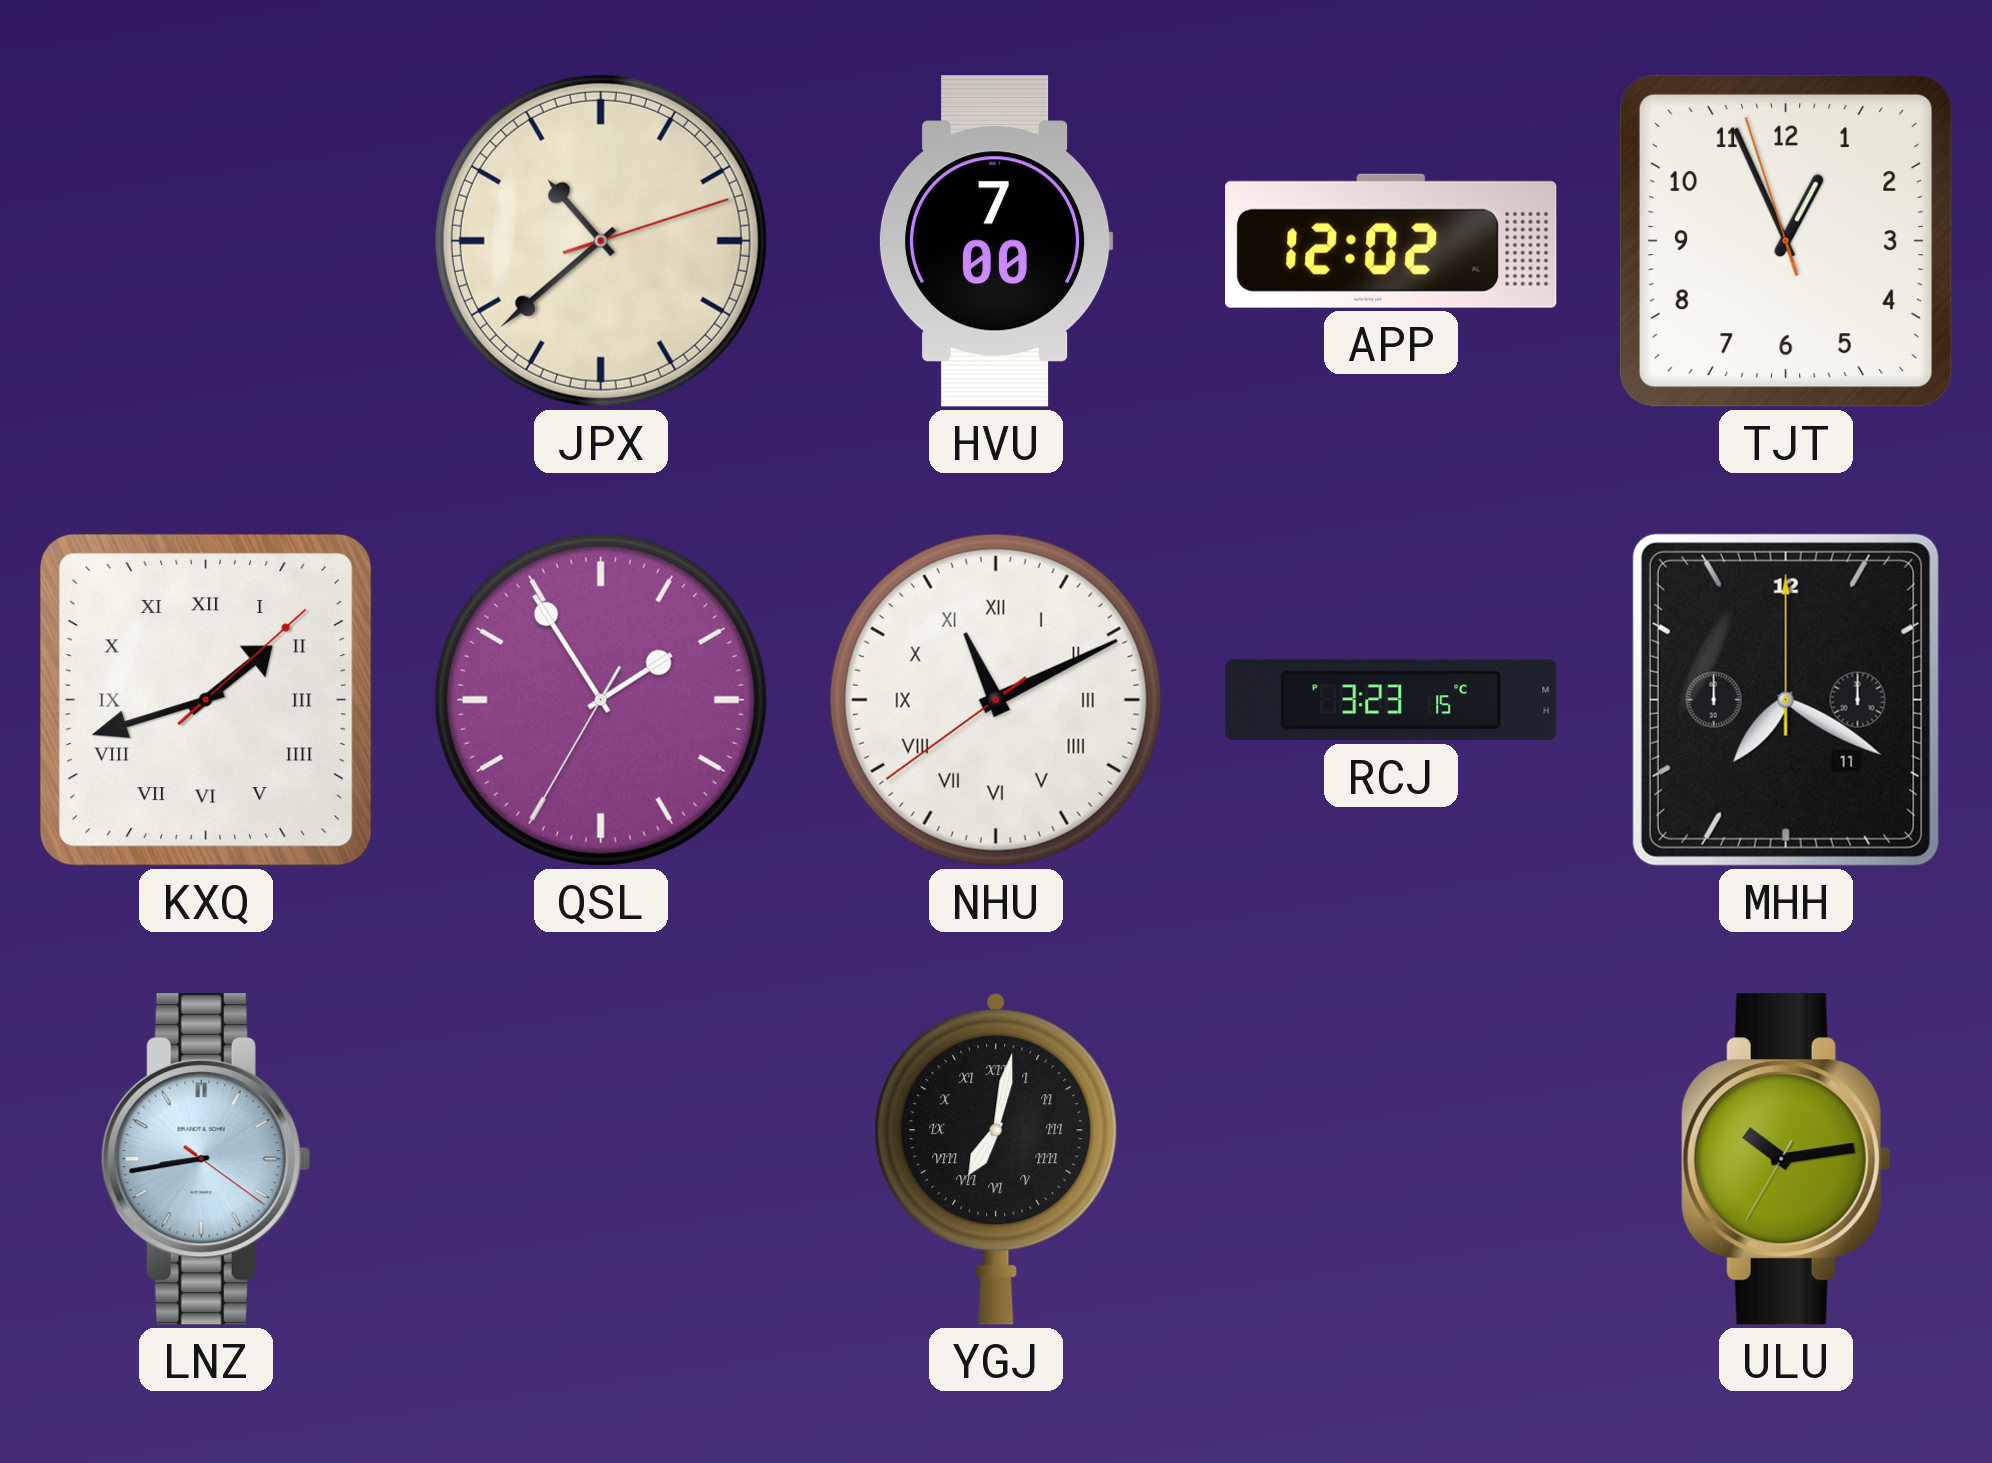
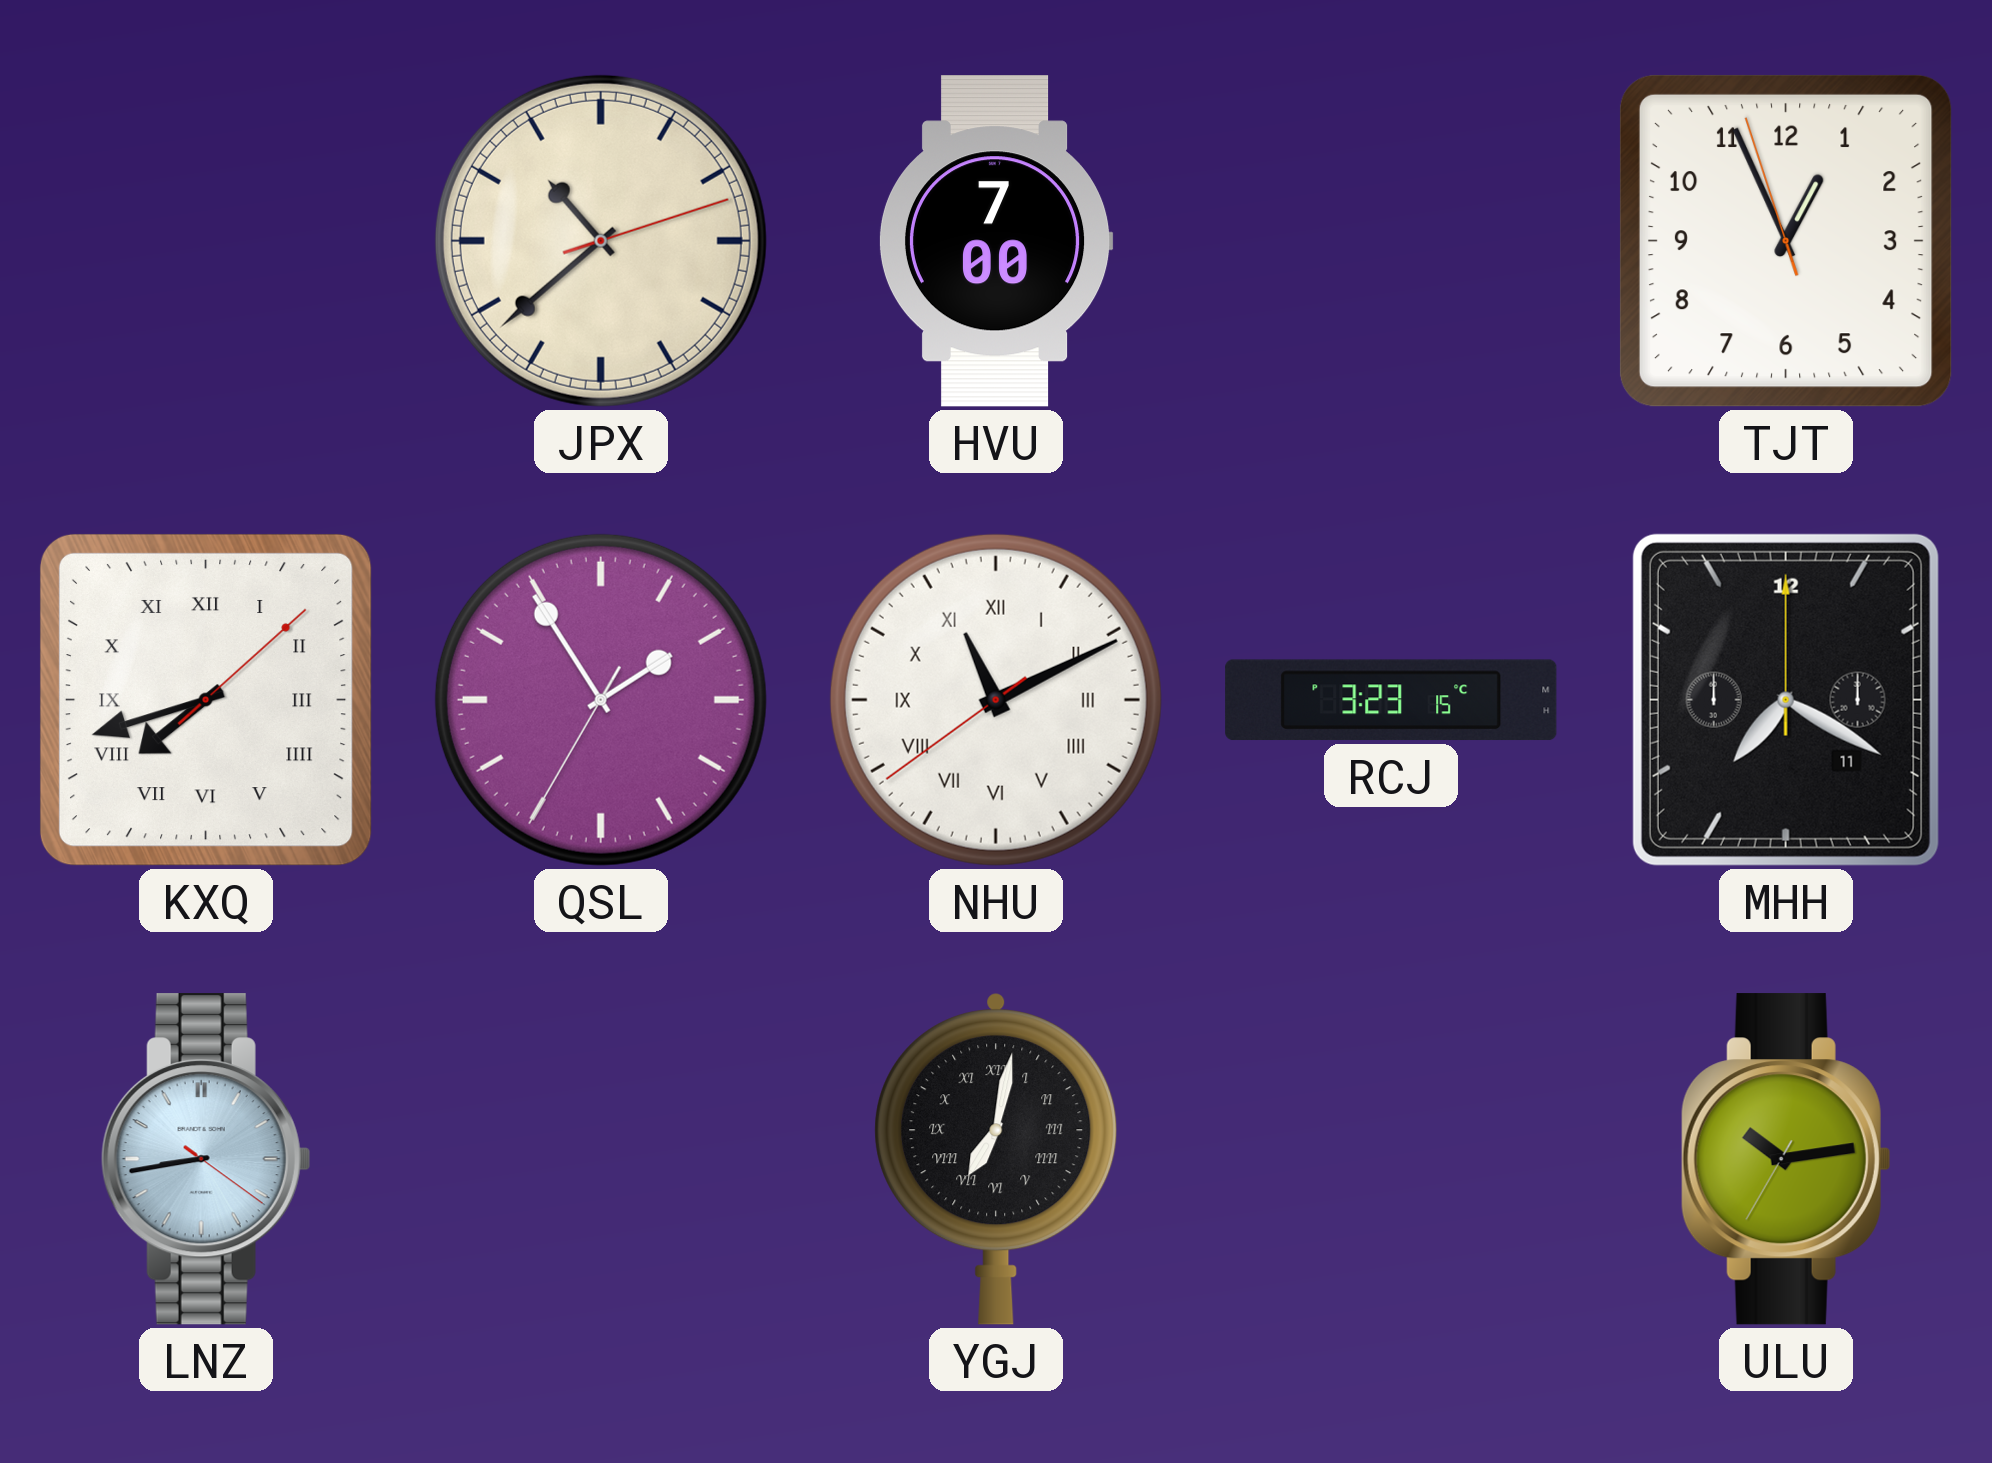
APP: 12:02 -> none (1391, 241)
KXQ: 1:42 -> 7:42 (206, 700)
